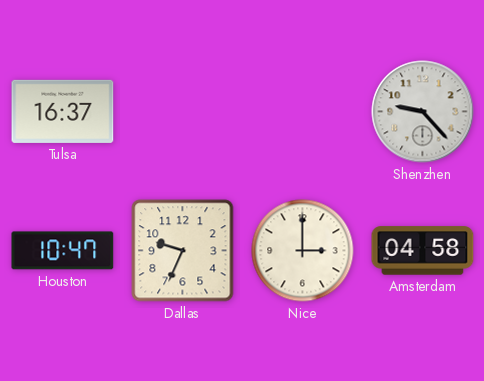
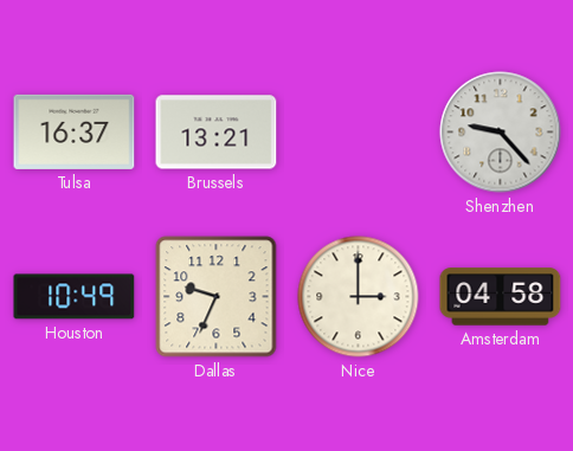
Brussels: none -> 13:21 (217, 133)
Houston: 10:47 -> 10:49 (75, 297)
